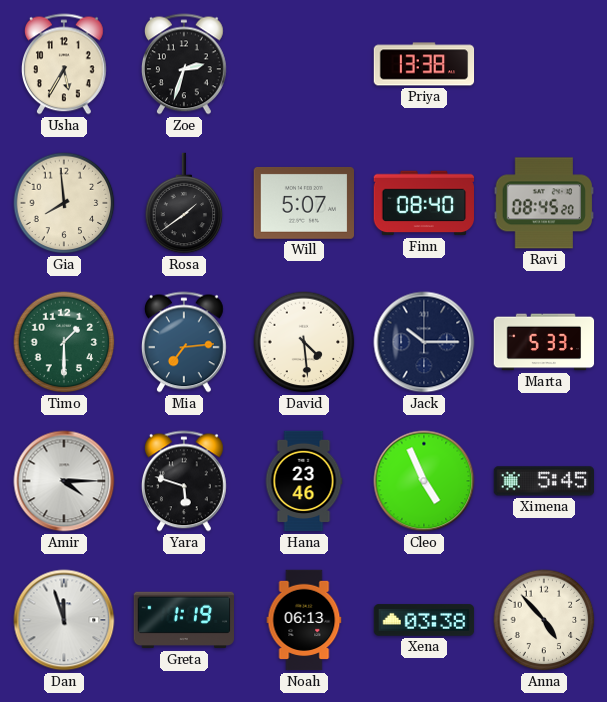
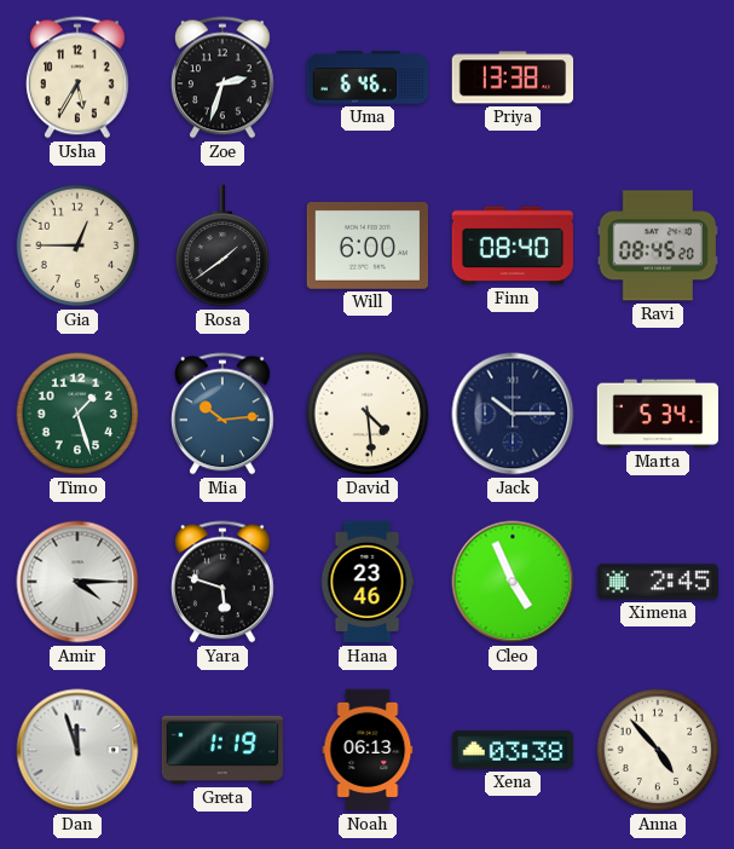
Uma: none -> 6:46 (368, 77)
Gia: 7:59 -> 12:45 (77, 246)
Will: 5:07 -> 6:00 (366, 246)
Timo: 1:30 -> 1:27 (77, 414)
Mia: 7:14 -> 10:14 (222, 414)
Marta: 5:33 -> 5:34 (658, 414)
Ximena: 5:45 -> 2:45 (658, 582)
